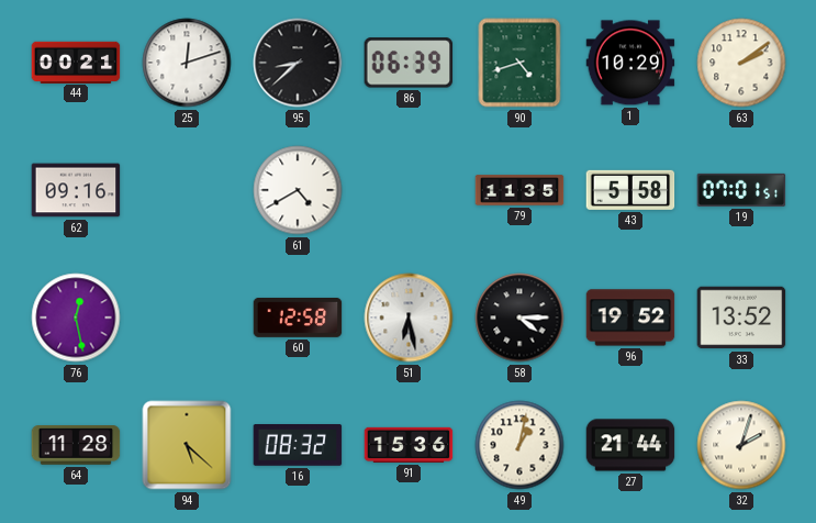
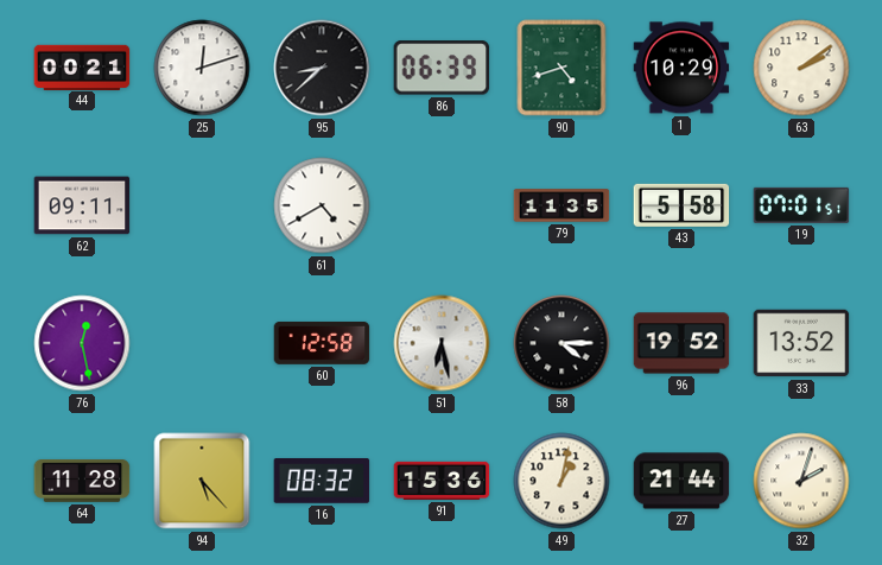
62: 09:16 -> 09:11 (82, 205)
94: 5:22 -> 5:23 (202, 481)
